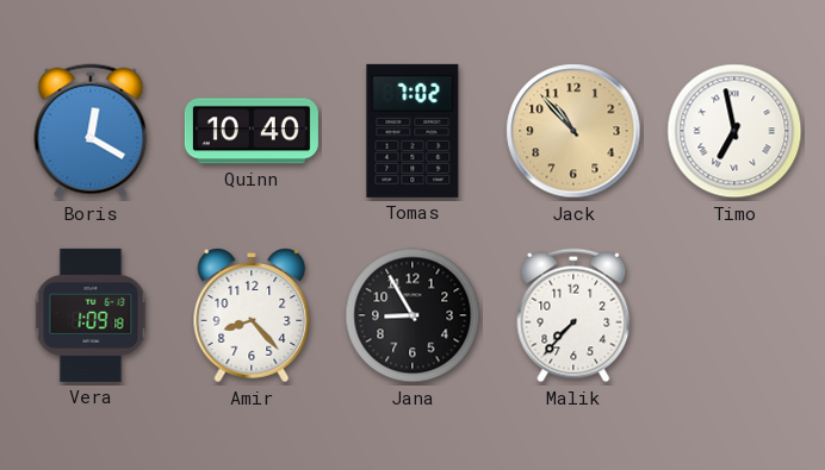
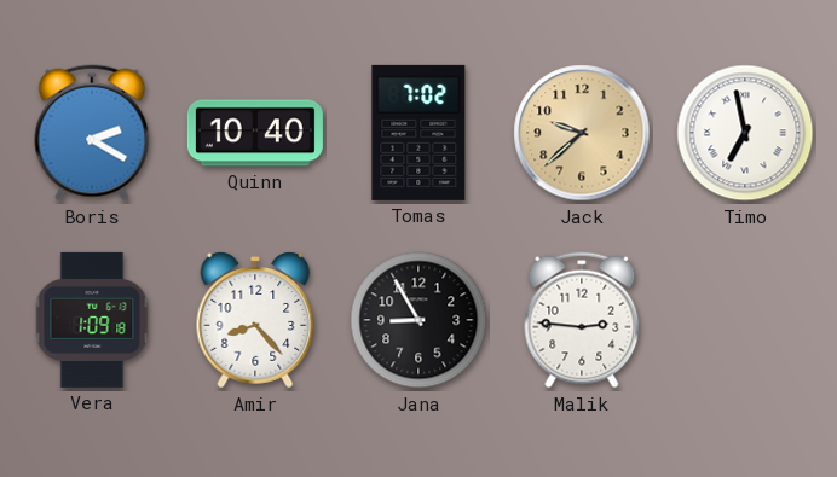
Boris: 12:20 -> 2:20 (92, 133)
Jack: 10:53 -> 9:38 (582, 133)
Malik: 7:37 -> 2:46 (582, 320)
